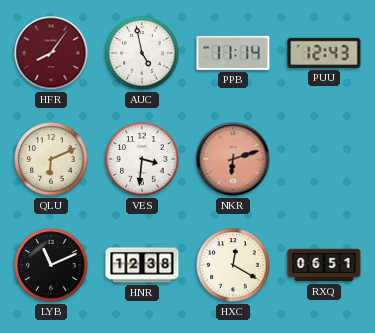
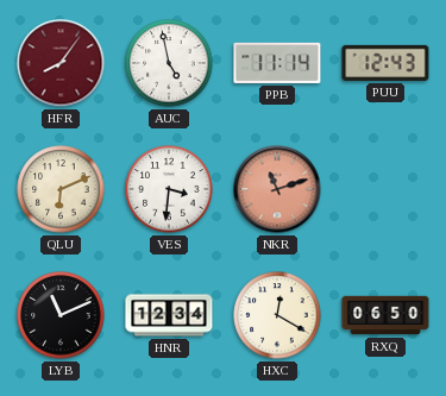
NKR: 6:12 -> 11:12 (277, 189)
HNR: 12:38 -> 12:34 (169, 315)
RXQ: 06:51 -> 06:50 (385, 315)
